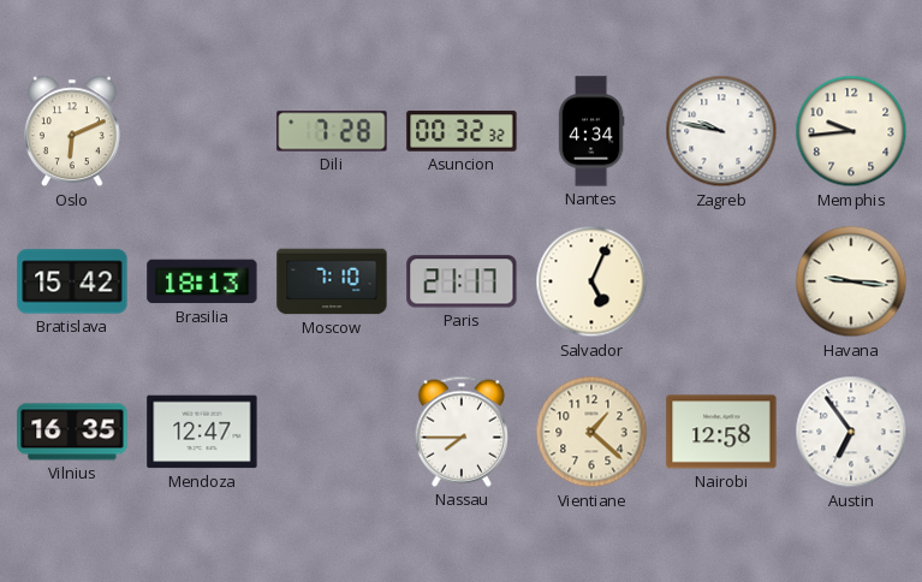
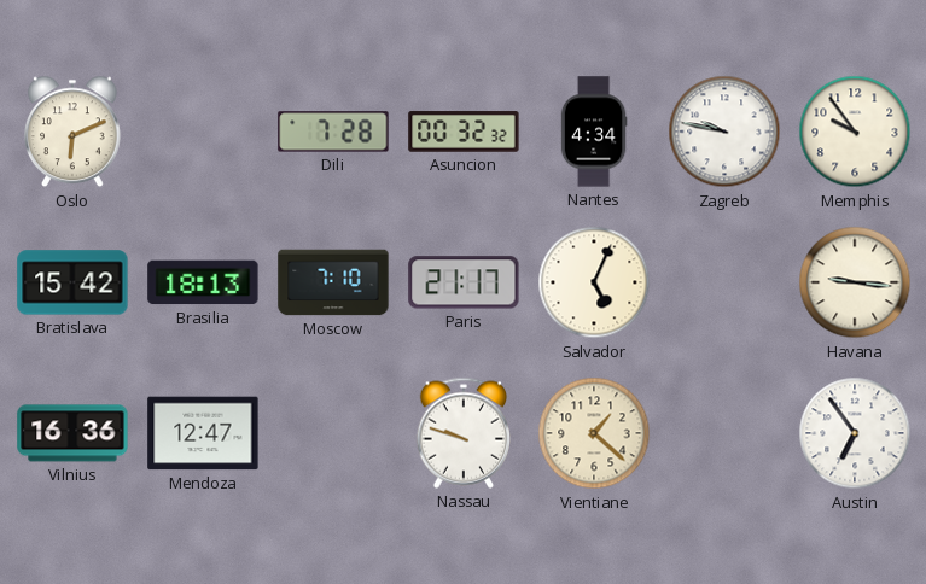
Memphis: 9:44 -> 9:54 (855, 132)
Vilnius: 16:35 -> 16:36 (72, 433)
Nassau: 7:45 -> 9:48 (464, 433)
Nairobi: 12:58 -> none (721, 432)
